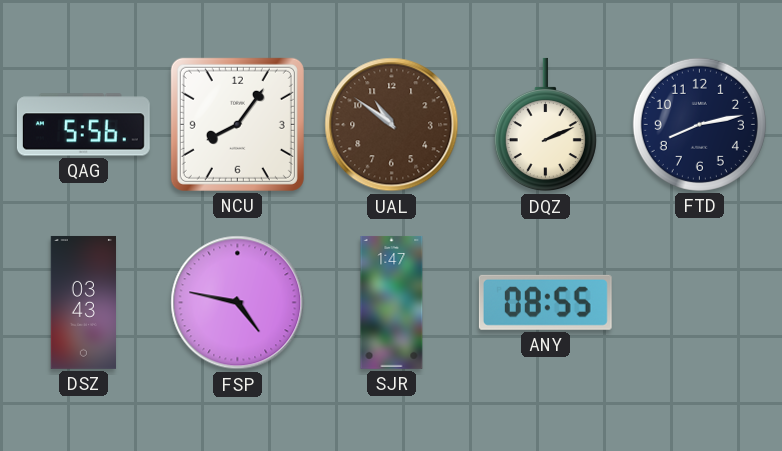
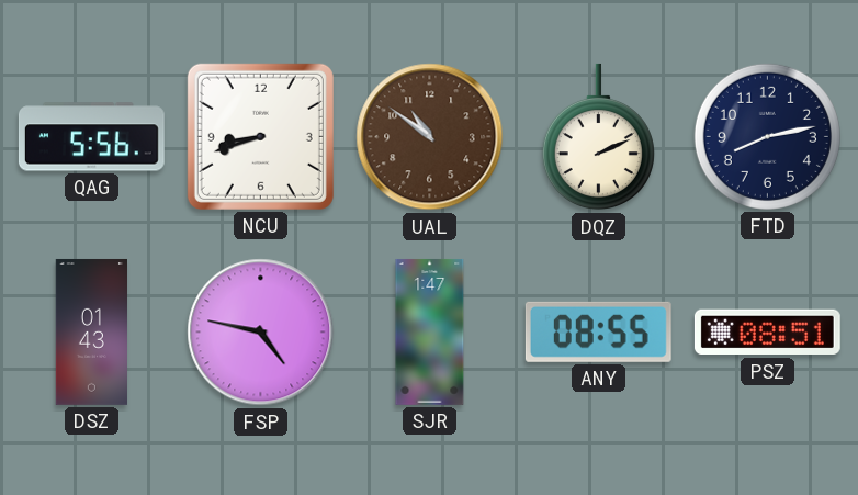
NCU: 8:06 -> 8:42 (260, 136)
DSZ: 03:43 -> 01:43 (91, 331)
PSZ: none -> 08:51 (767, 333)
